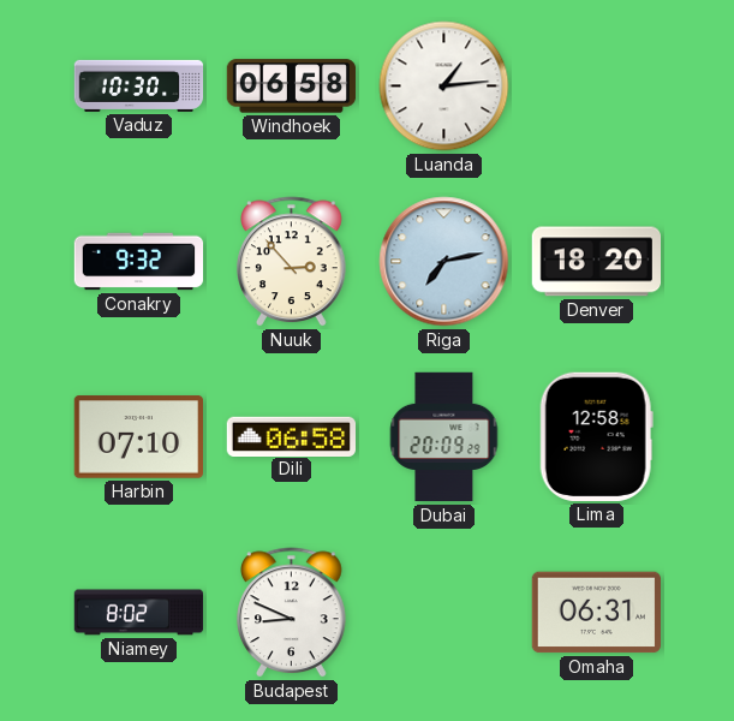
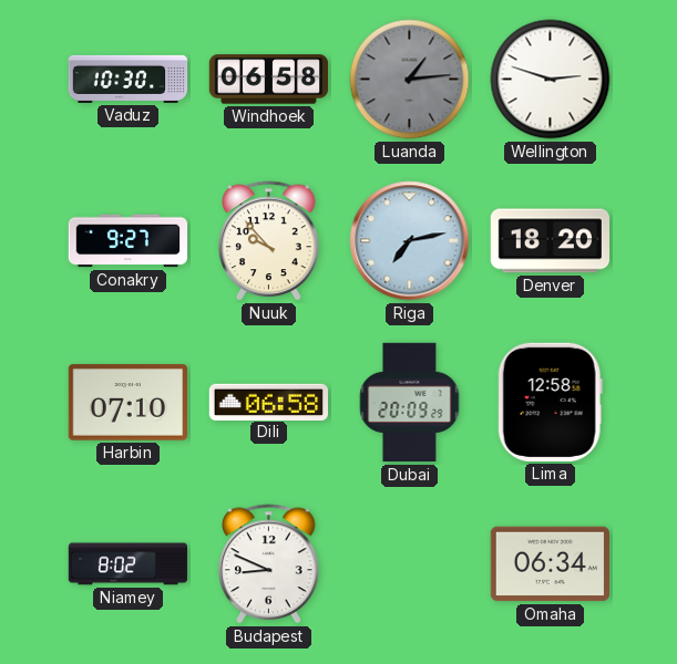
Luanda dial: white -> grey (410, 80)
Wellington: none -> 2:48 (551, 80)
Conakry: 9:32 -> 9:27 (129, 241)
Nuuk: 2:53 -> 9:53 (269, 241)
Omaha: 06:31 -> 06:34 (550, 564)
